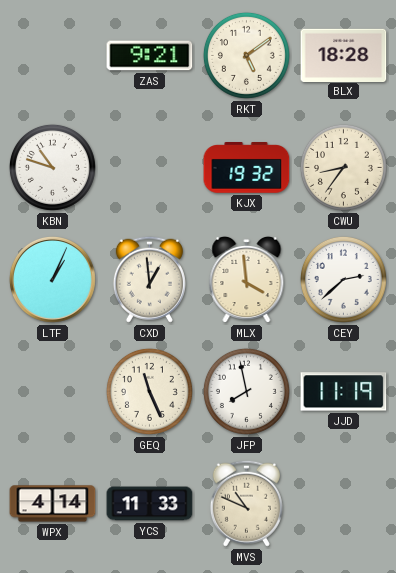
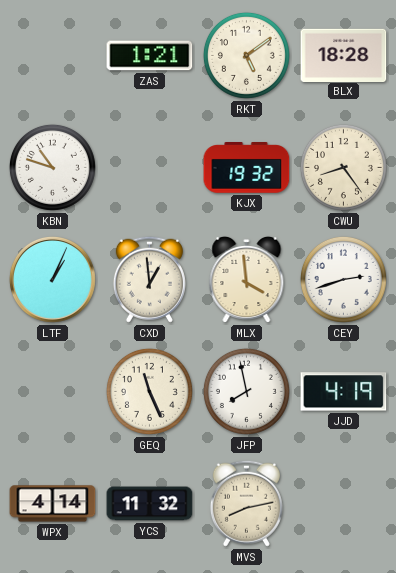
ZAS: 9:21 -> 1:21 (150, 56)
CWU: 8:36 -> 8:24 (343, 167)
CEY: 2:38 -> 2:42 (343, 279)
JJD: 11:19 -> 4:19 (344, 392)
YCS: 11:33 -> 11:32 (150, 504)
MVS: 10:49 -> 8:13 (246, 503)
